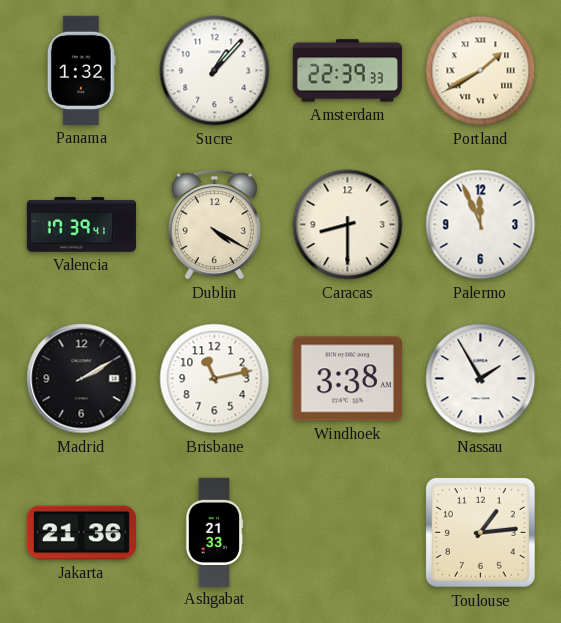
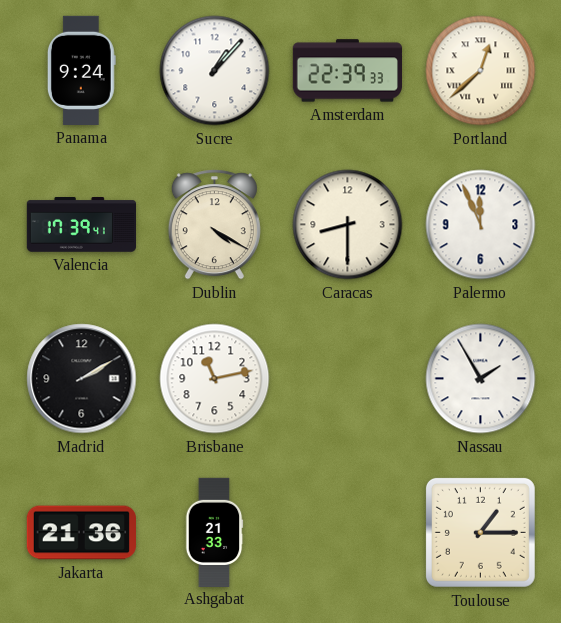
Panama: 1:32 -> 9:24 (81, 70)
Portland: 1:40 -> 12:38 (481, 71)
Windhoek: 3:38 -> none (347, 379)
Toulouse: 1:14 -> 1:15 (480, 532)
